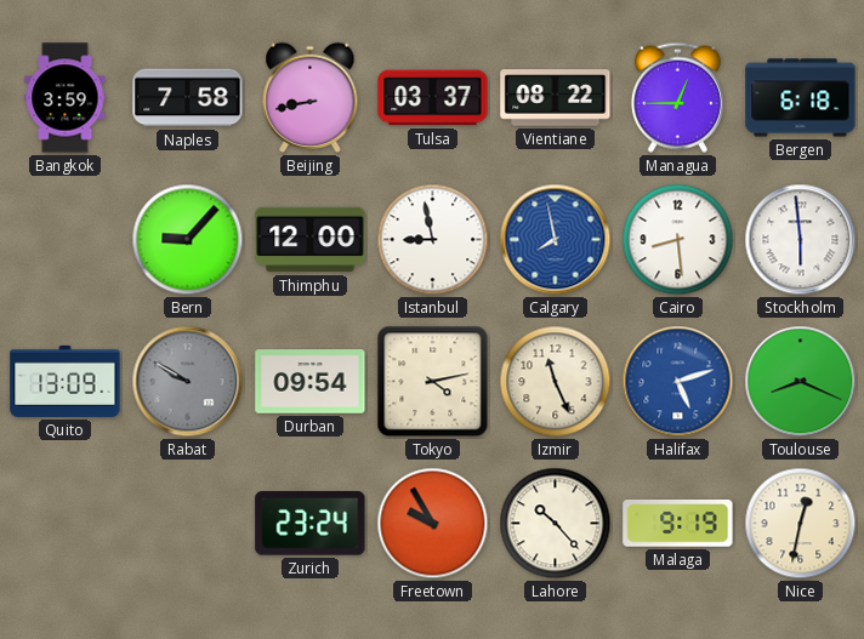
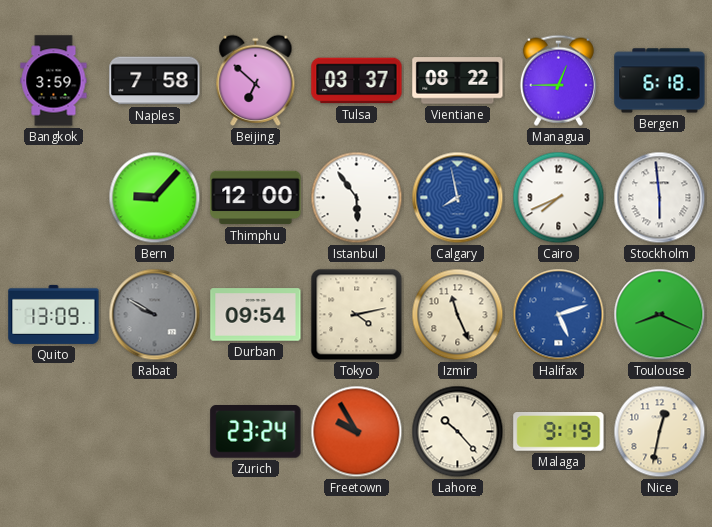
Beijing: 8:43 -> 6:52 (256, 80)
Istanbul: 8:58 -> 5:54 (357, 198)
Cairo: 8:29 -> 7:41 (559, 198)
